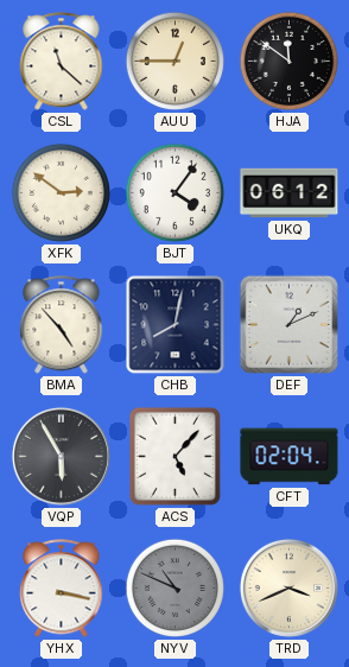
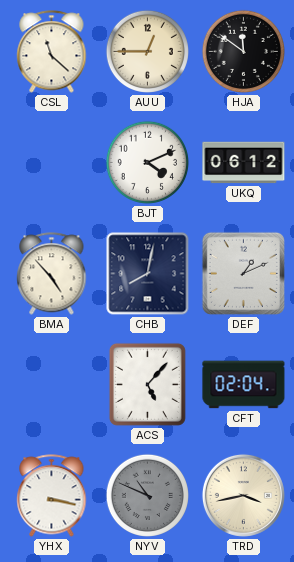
XFK: 2:51 -> none (61, 192)
BJT: 4:06 -> 4:11 (147, 162)
VQP: 5:55 -> none (61, 456)
TRD: 3:41 -> 3:43 (243, 495)
